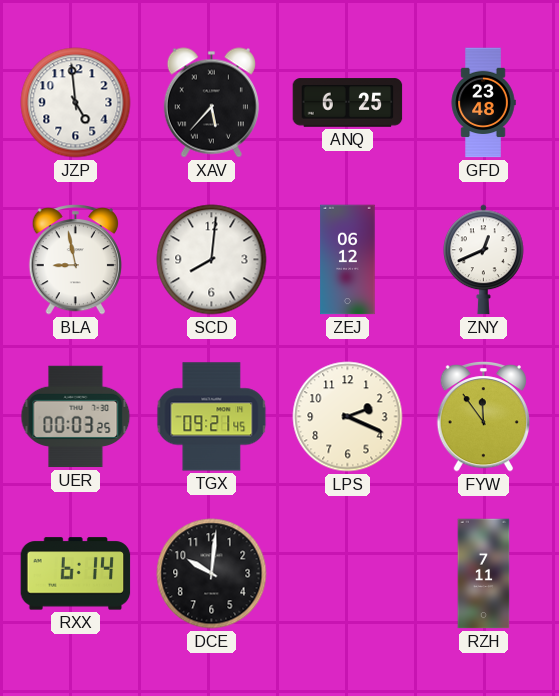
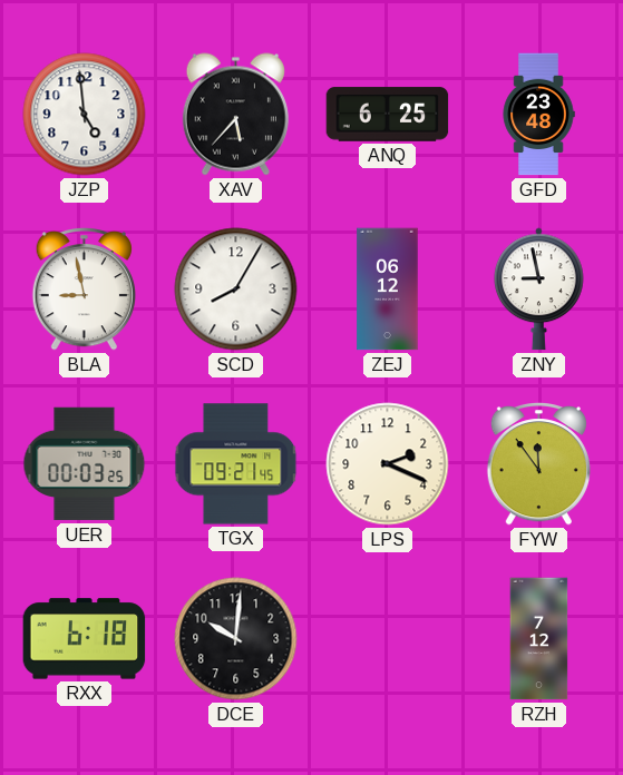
SCD: 8:01 -> 8:05 (236, 290)
ZNY: 12:41 -> 8:58 (539, 290)
RXX: 6:14 -> 6:18 (85, 639)
RZH: 7:11 -> 7:12 (539, 639)
